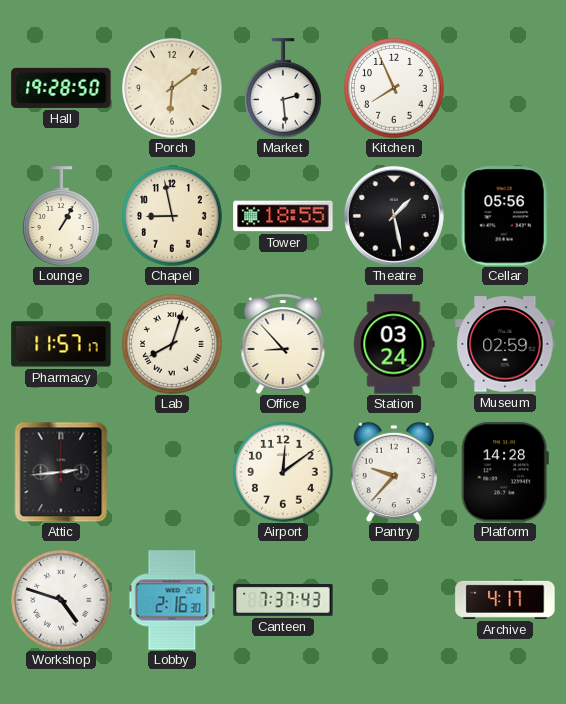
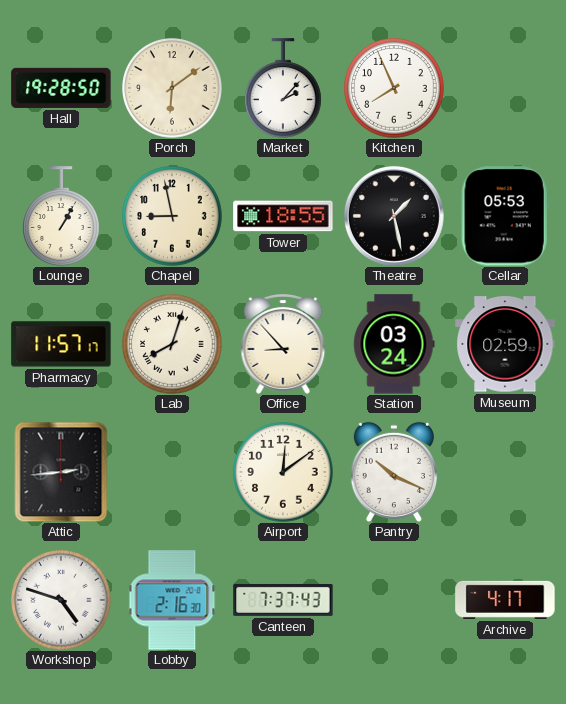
Market: 2:29 -> 2:07 (283, 88)
Cellar: 05:56 -> 05:53 (505, 216)
Pantry: 9:37 -> 10:19 (394, 472)
Platform: 14:28 -> none (505, 472)
